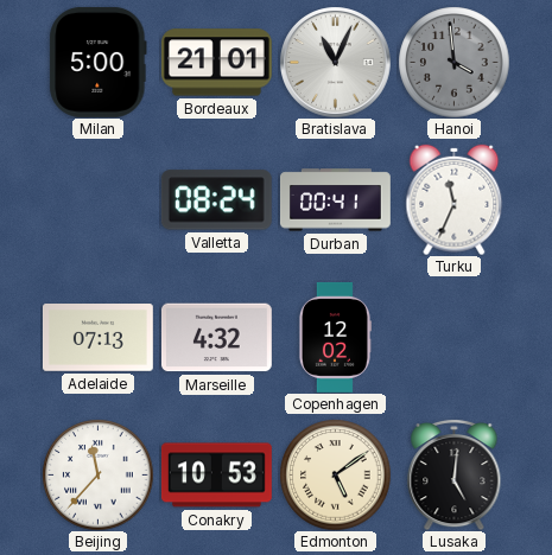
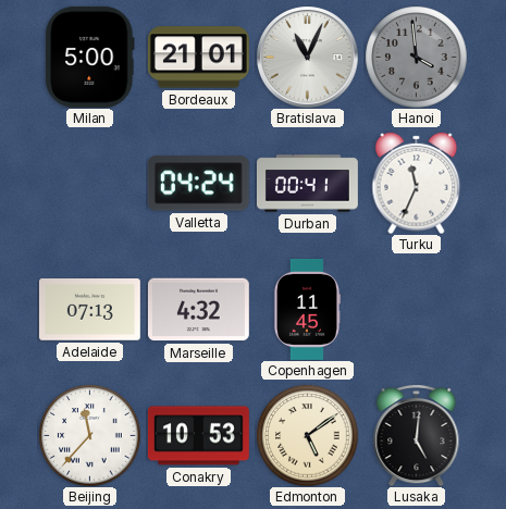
Valletta: 08:24 -> 04:24 (198, 184)
Copenhagen: 12:02 -> 11:45 (307, 309)
